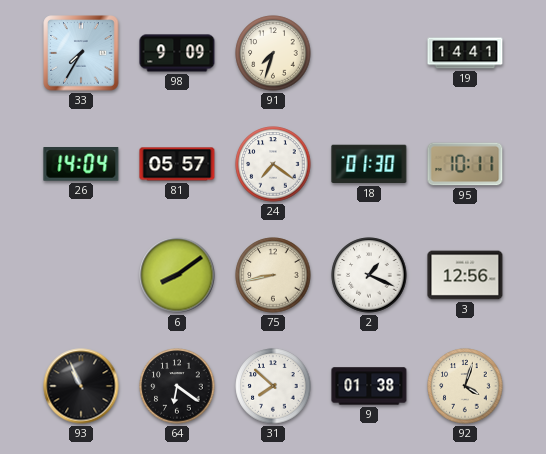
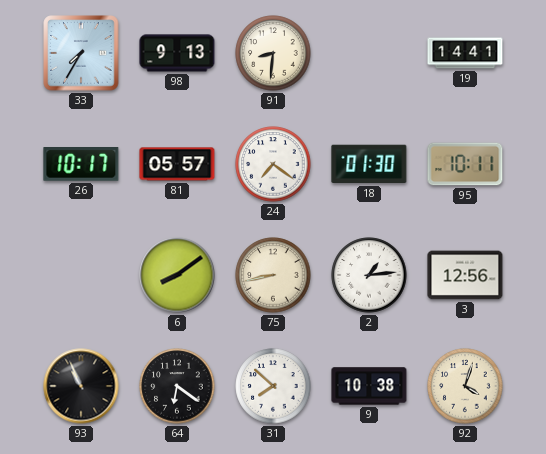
98: 9:09 -> 9:13 (177, 53)
91: 7:33 -> 8:31 (273, 53)
26: 14:04 -> 10:17 (81, 165)
2: 1:19 -> 1:14 (369, 275)
9: 01:38 -> 10:38 (369, 386)
